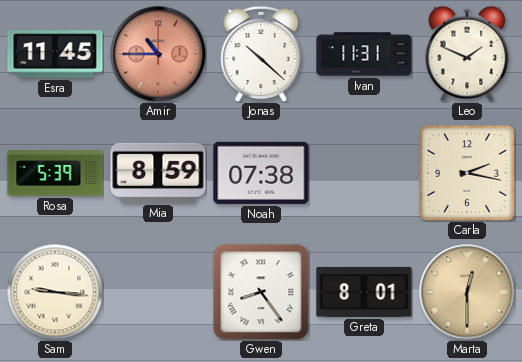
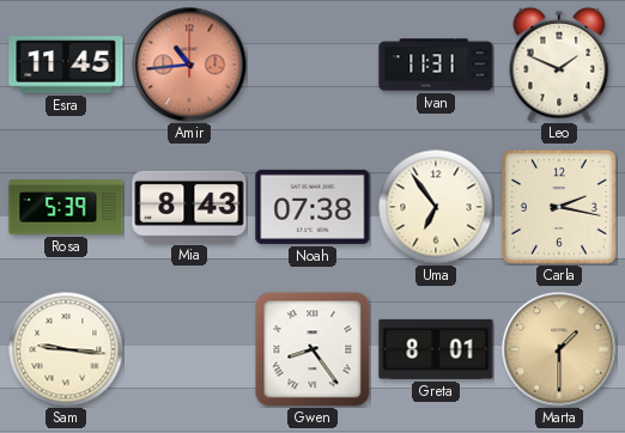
Amir: 10:45 -> 10:44 (189, 65)
Jonas: 10:22 -> none (261, 54)
Mia: 8:59 -> 8:43 (189, 207)
Uma: none -> 6:54 (436, 207)
Marta: 12:30 -> 1:30 (559, 349)
